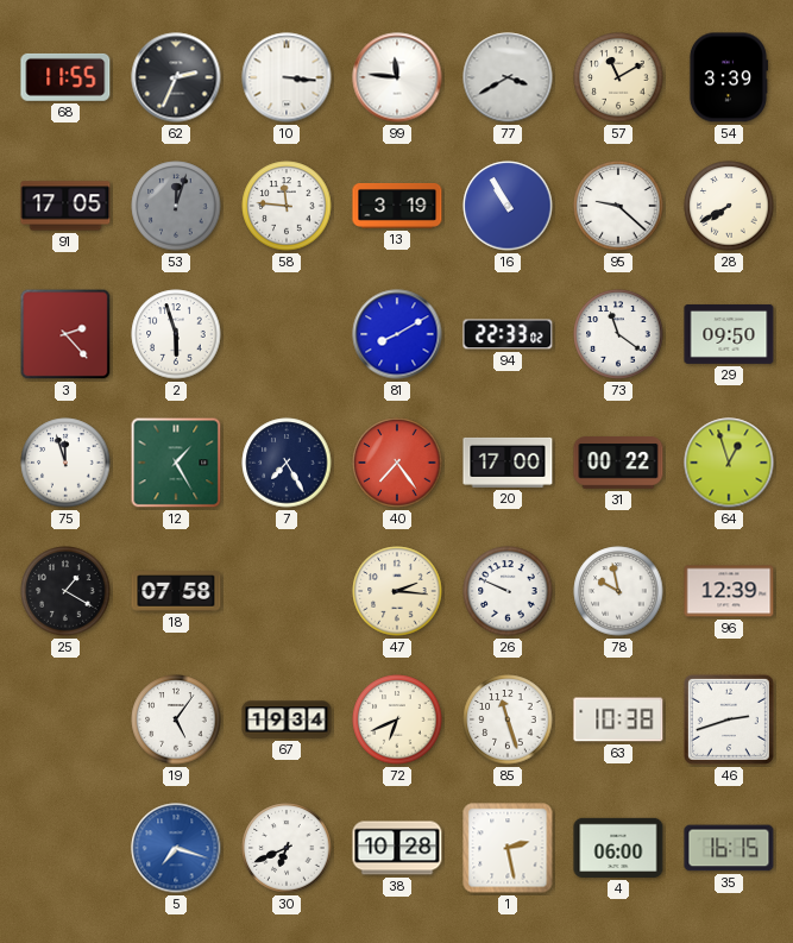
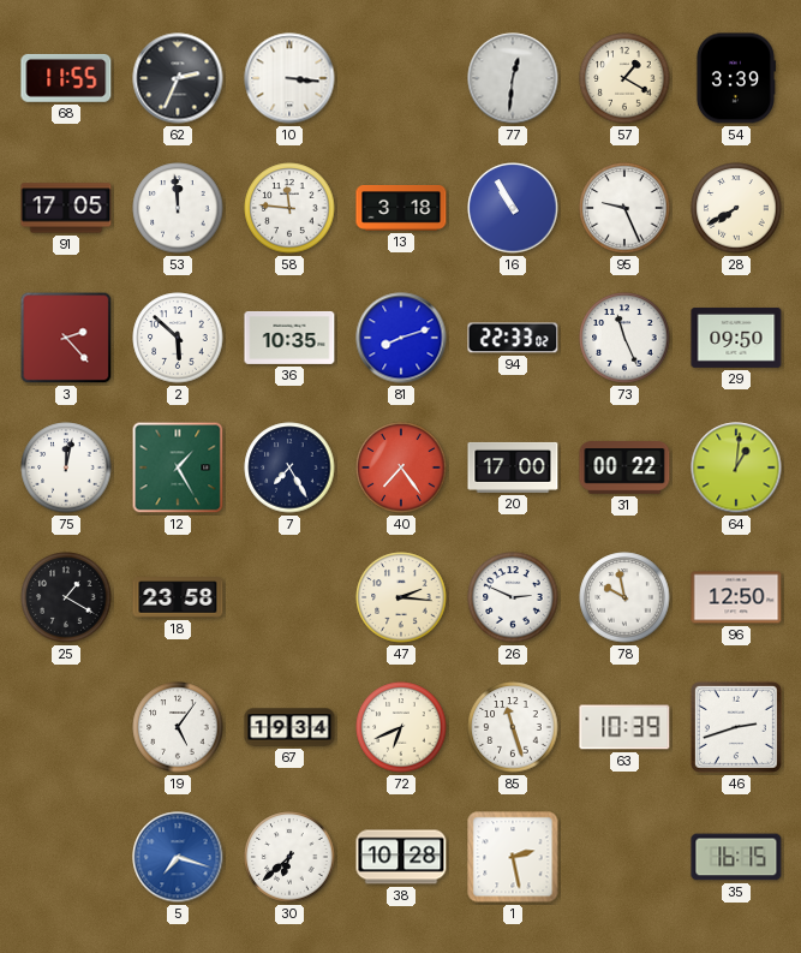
99: 11:46 -> none (397, 77)
77: 3:40 -> 12:31 (513, 78)
57: 11:10 -> 1:20 (624, 78)
53: 12:03 -> 11:59 (178, 208)
53 dial: grey -> white (178, 208)
13: 3:19 -> 3:18 (401, 208)
95: 9:22 -> 9:26 (624, 208)
2: 5:57 -> 5:52 (178, 338)
36: none -> 10:35 (289, 338)
81: 8:10 -> 8:12 (401, 338)
73: 11:21 -> 11:26 (624, 338)
75: 11:57 -> 12:02 (66, 467)
64: 12:57 -> 1:01 (736, 467)
18: 07:58 -> 23:58 (178, 597)
26: 9:49 -> 2:49 (513, 597)
96: 12:39 -> 12:50 (736, 597)
63: 10:38 -> 10:39 (624, 727)
30: 6:41 -> 6:38 (289, 857)
4: 06:00 -> none (618, 848)
